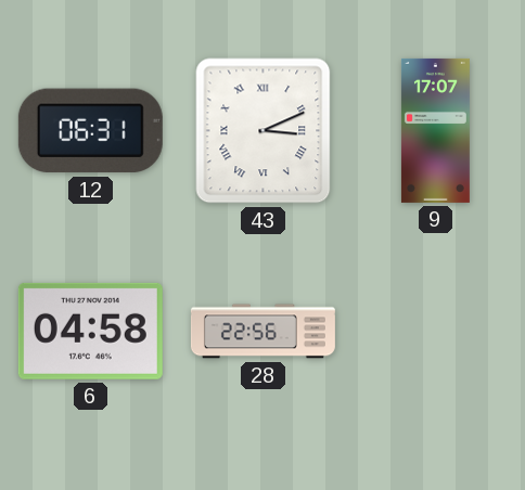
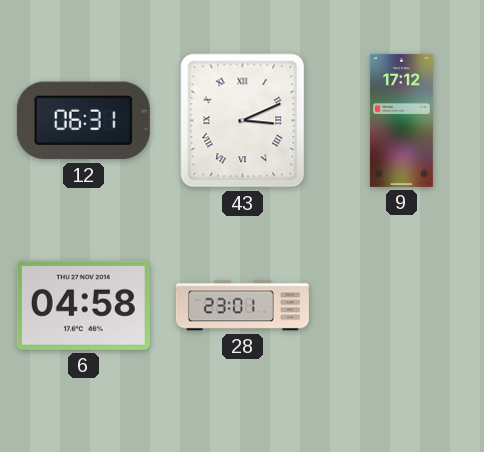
9: 17:07 -> 17:12 (401, 120)
28: 22:56 -> 23:01 (242, 306)
